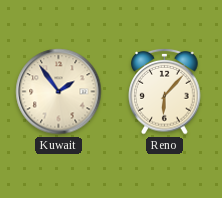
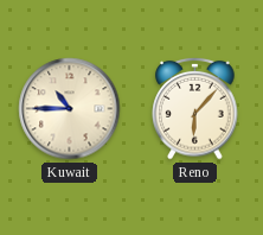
Kuwait: 1:54 -> 10:45 (70, 109)
